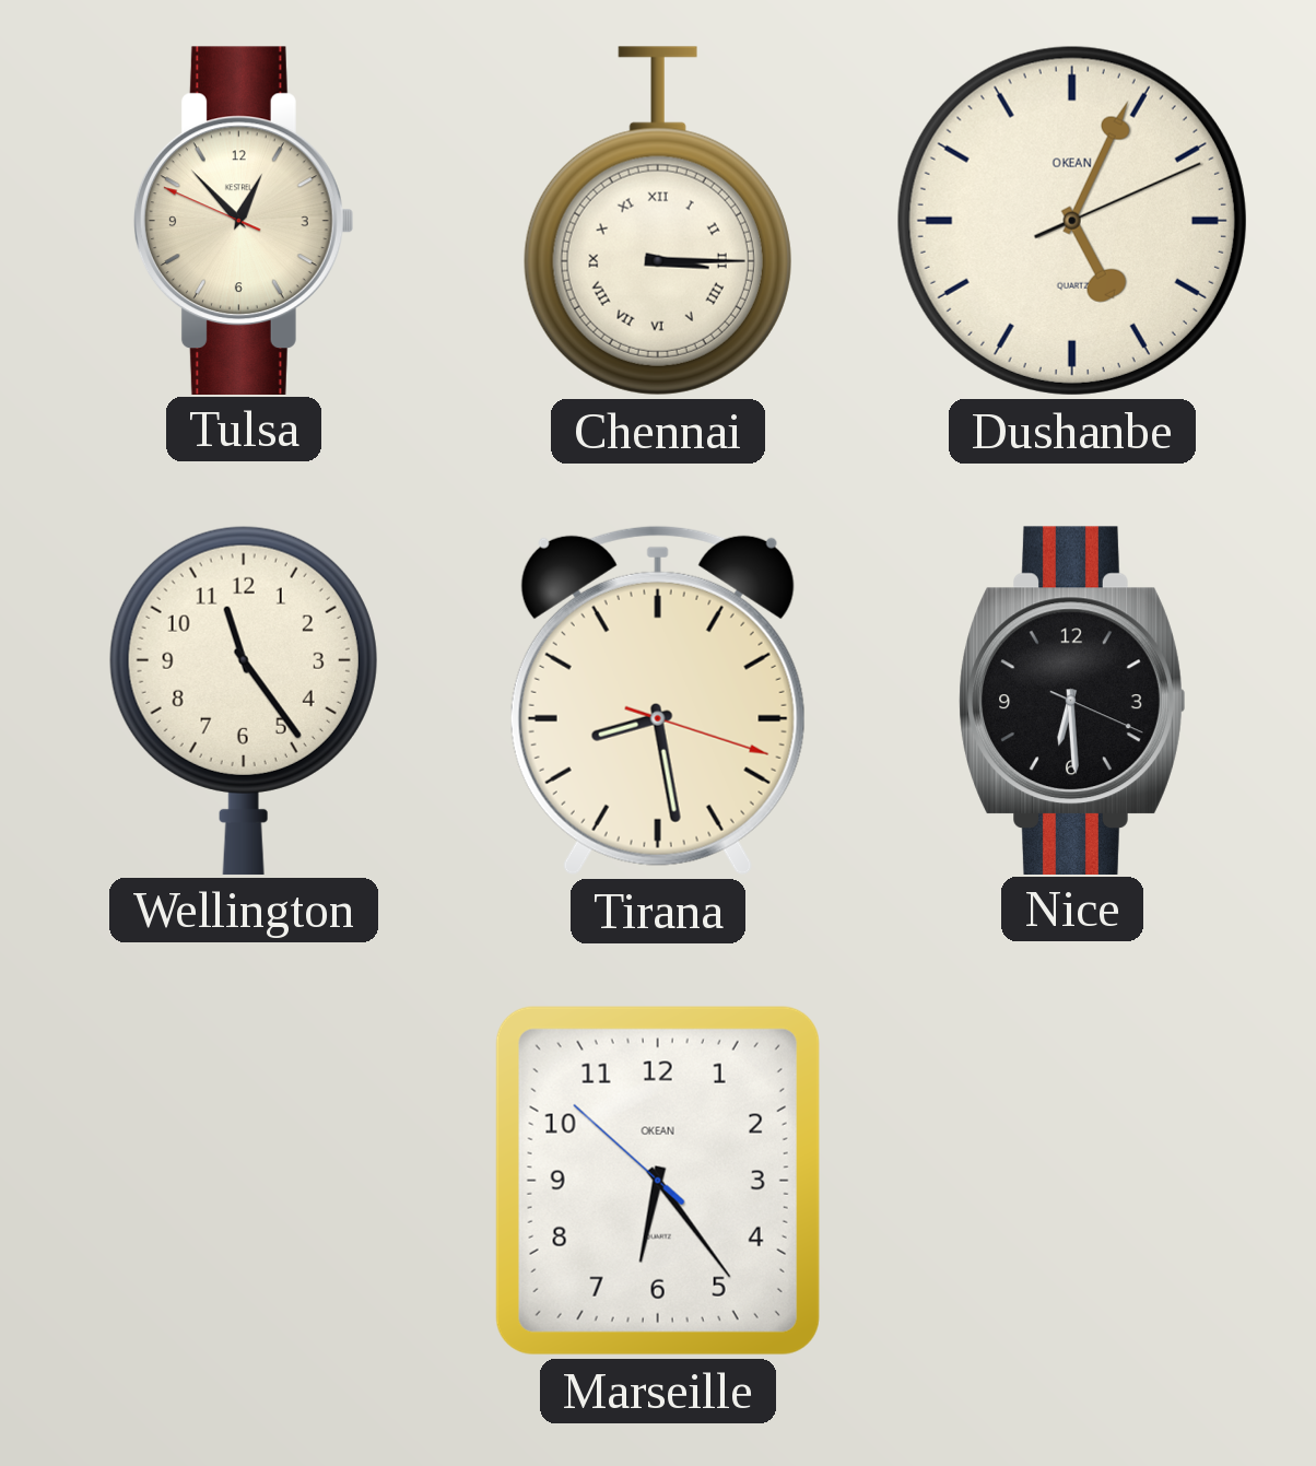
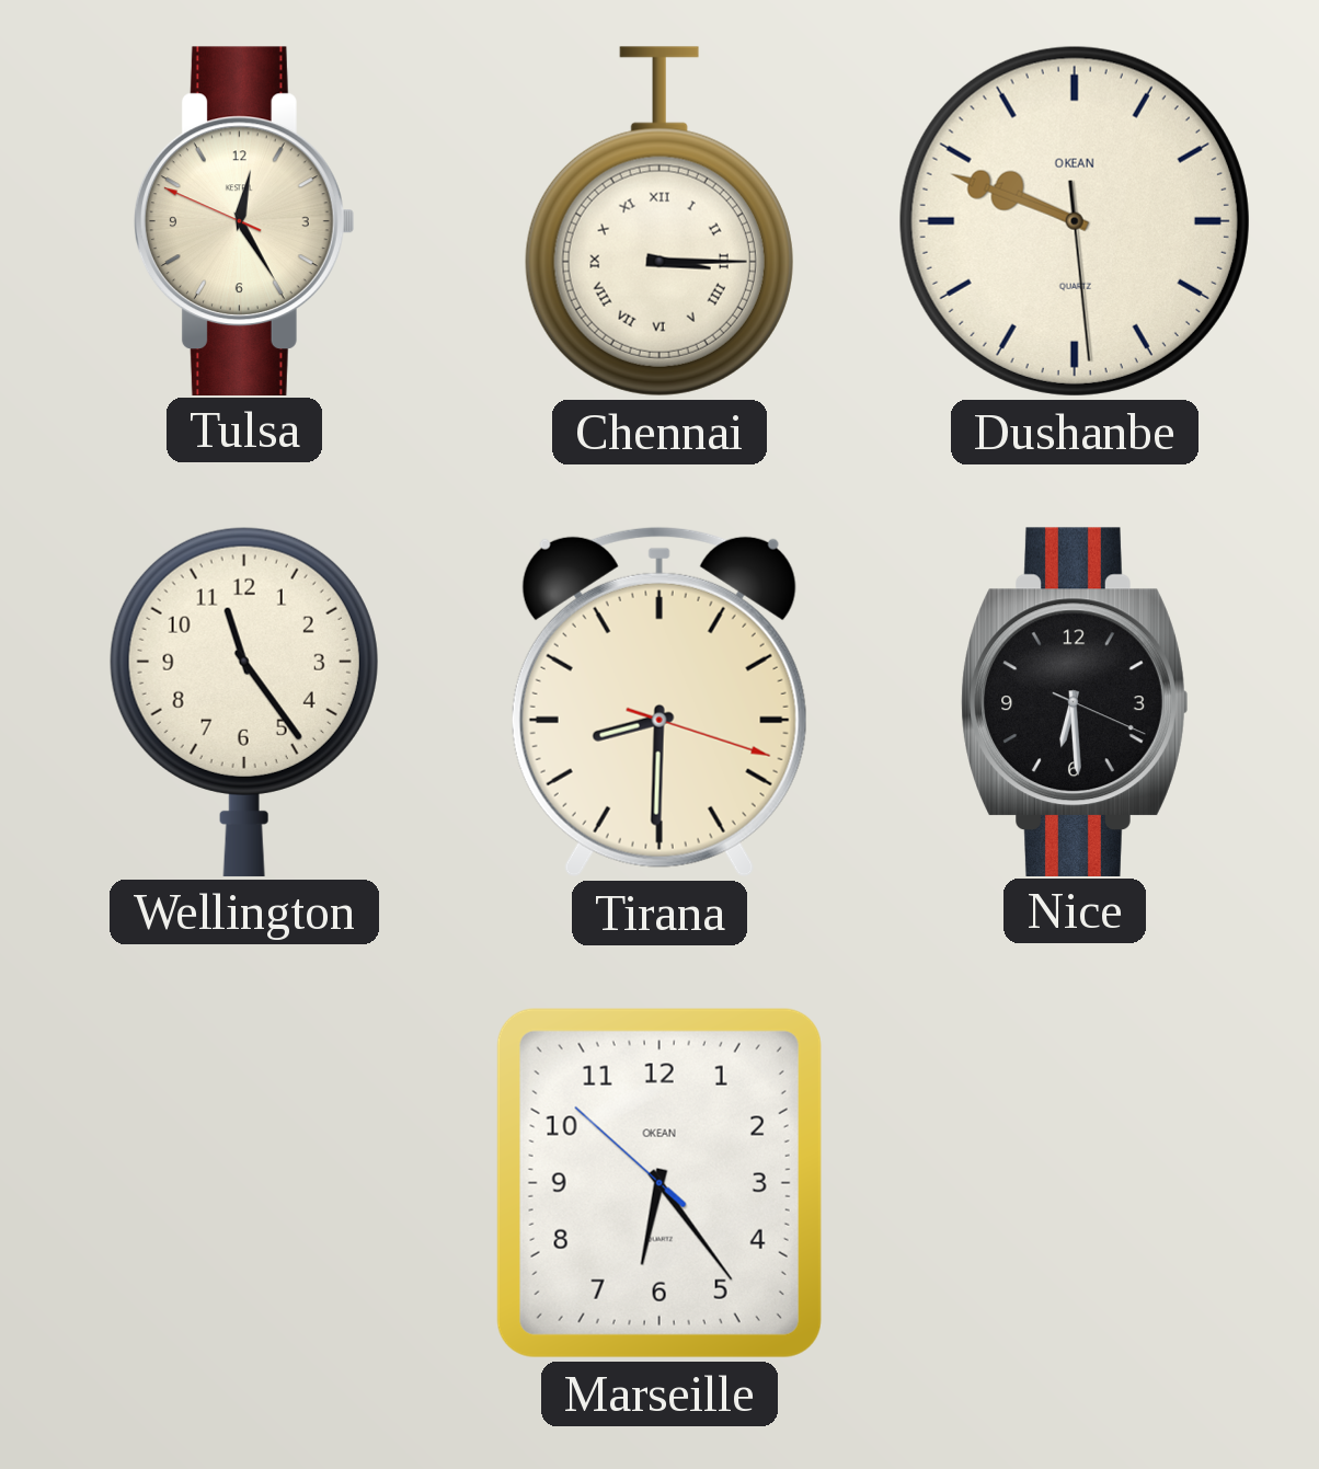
Tulsa: 12:52 -> 12:24 (244, 220)
Dushanbe: 5:04 -> 9:48 (1075, 221)
Tirana: 8:28 -> 8:30 (659, 702)
